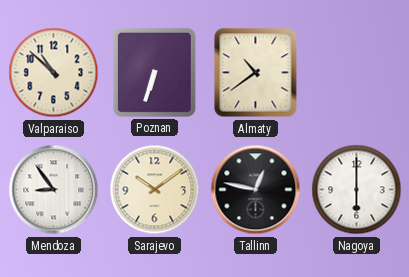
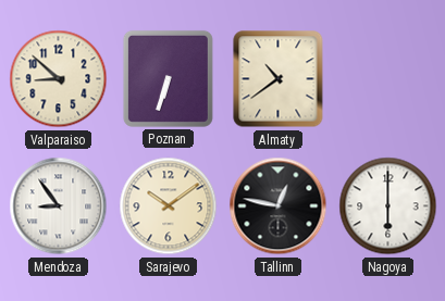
Valparaiso: 10:52 -> 8:52 (59, 79)
